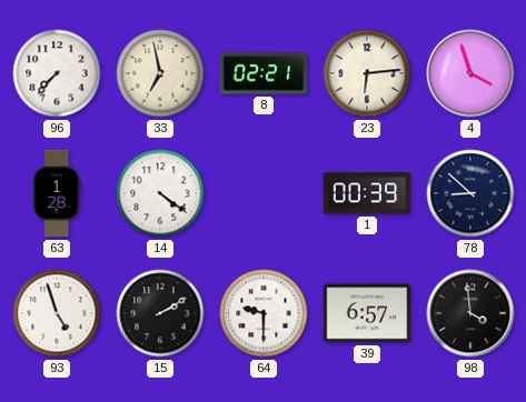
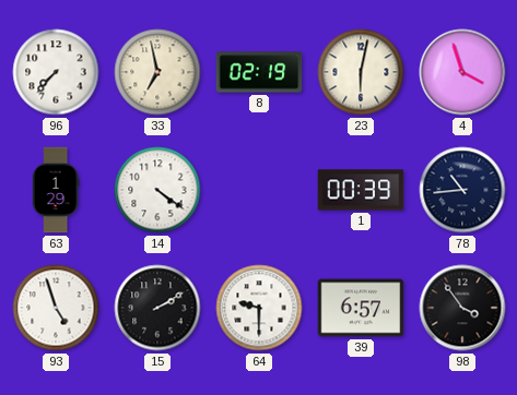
8: 02:21 -> 02:19 (259, 72)
23: 6:14 -> 6:02 (361, 72)
63: 1:28 -> 1:29 (56, 190)
78: 8:52 -> 10:44 (462, 190)
98: 3:59 -> 3:54 (462, 308)
